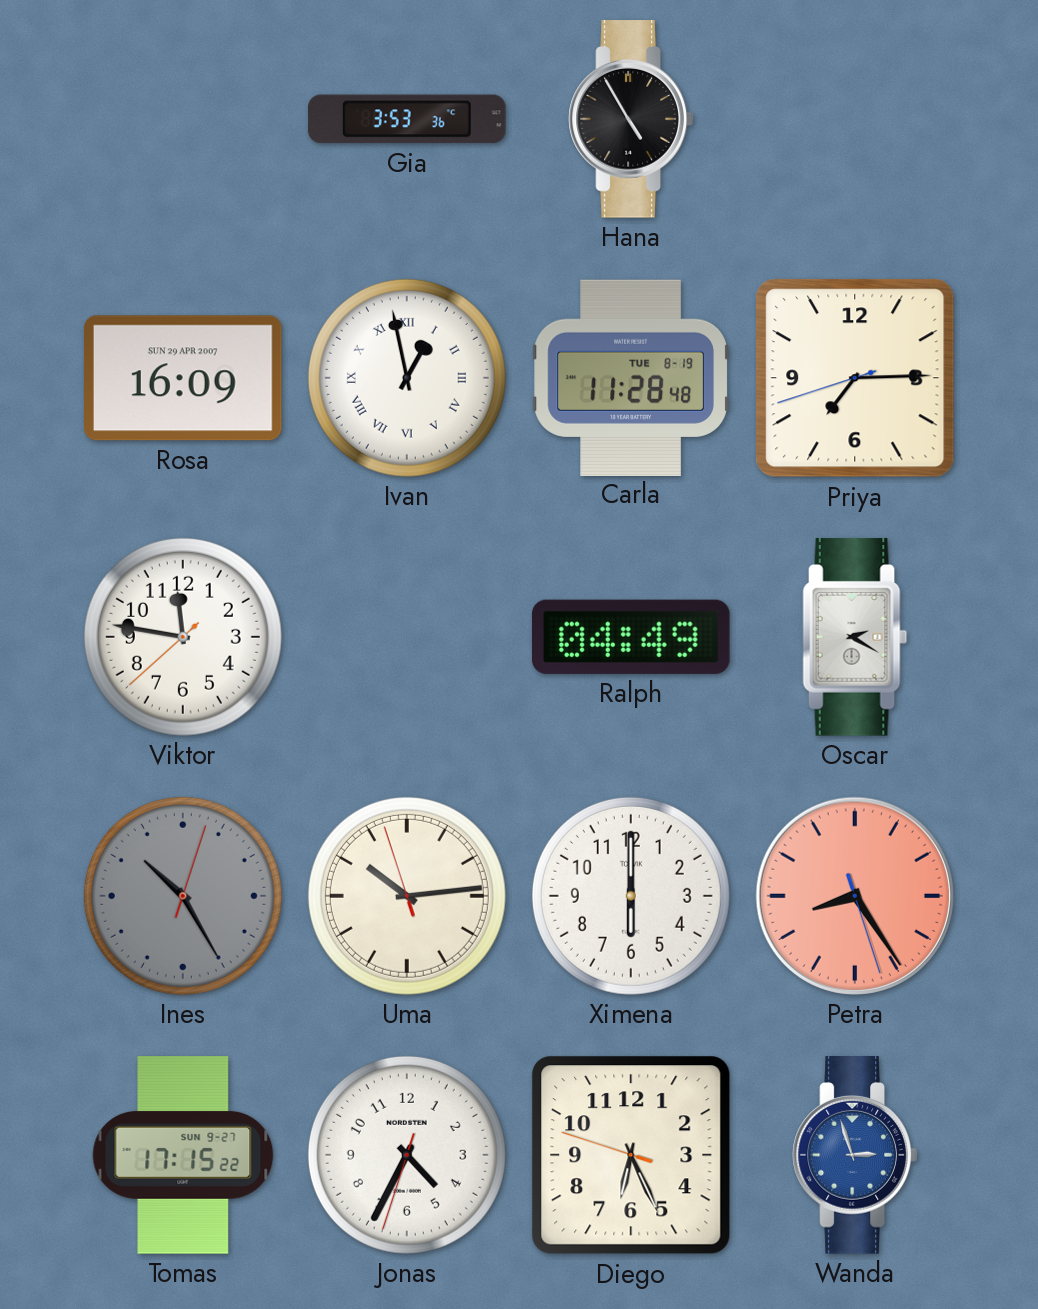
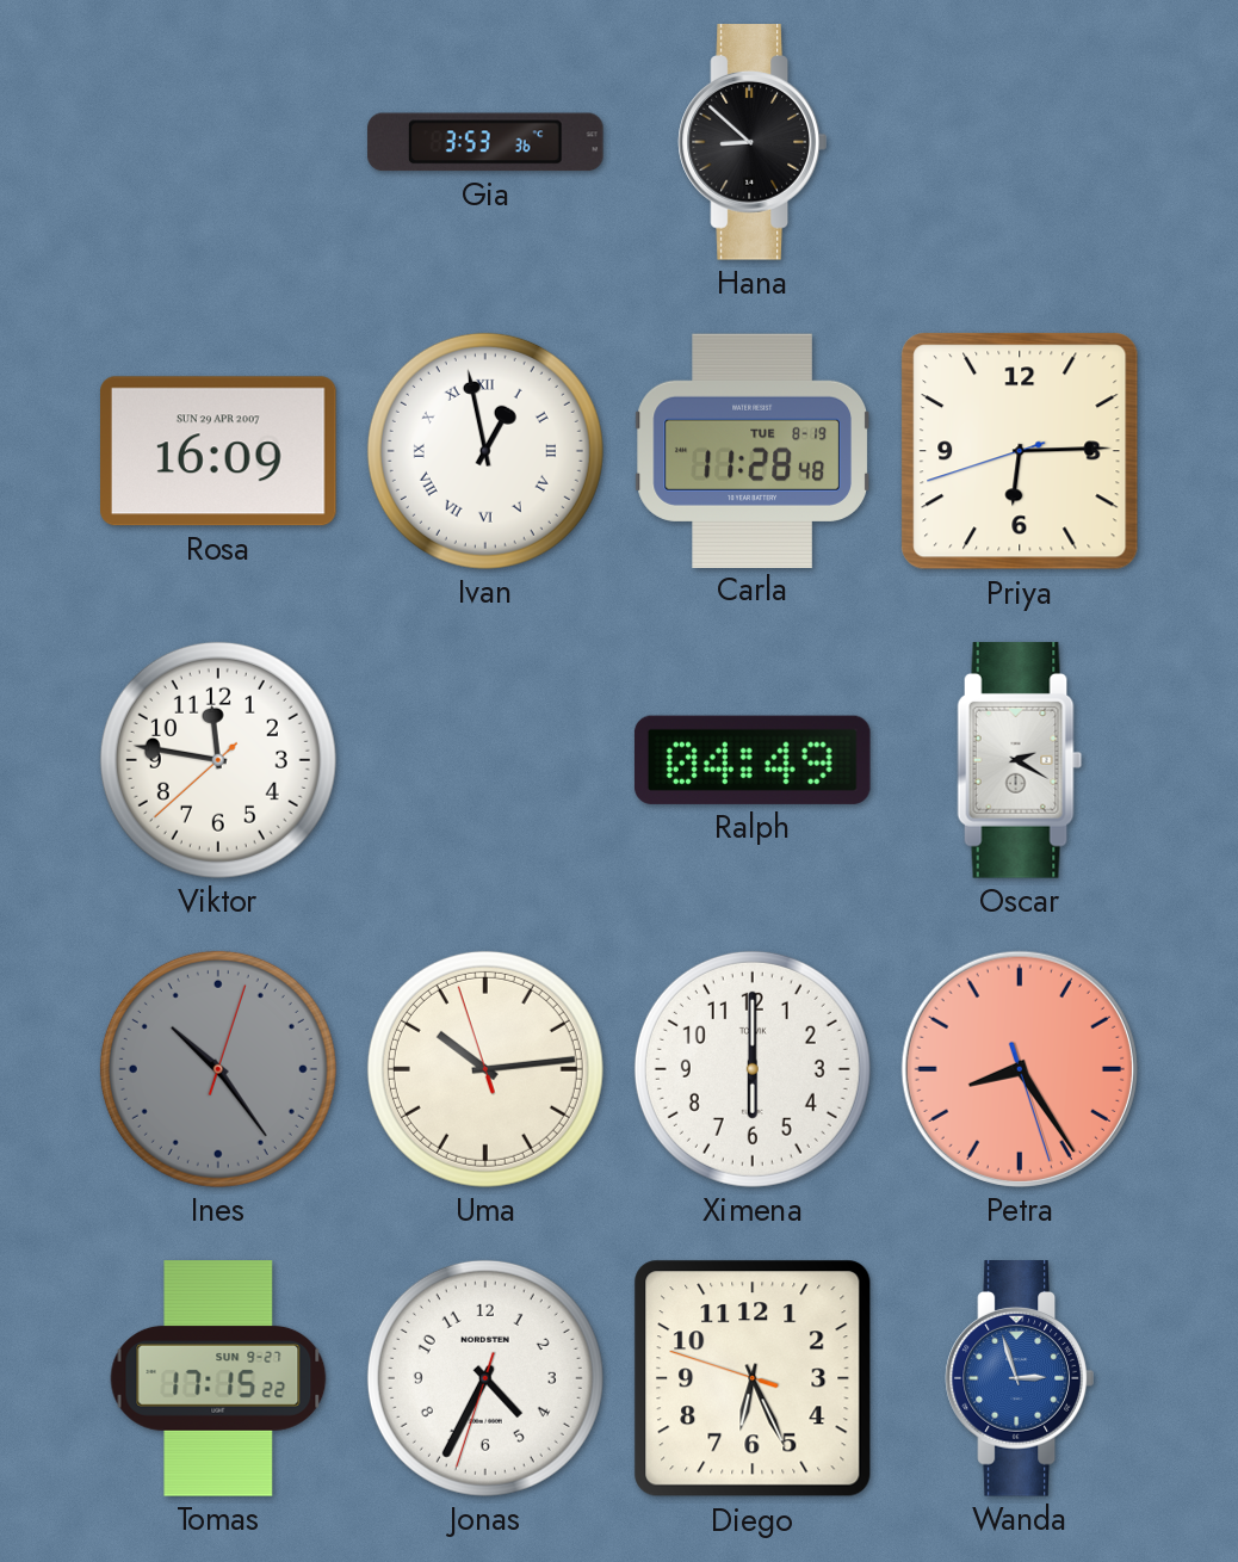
Hana: 4:55 -> 8:52 (753, 142)
Priya: 7:14 -> 6:14 (1020, 451)
Ines: 10:25 -> 10:24 (218, 1069)
